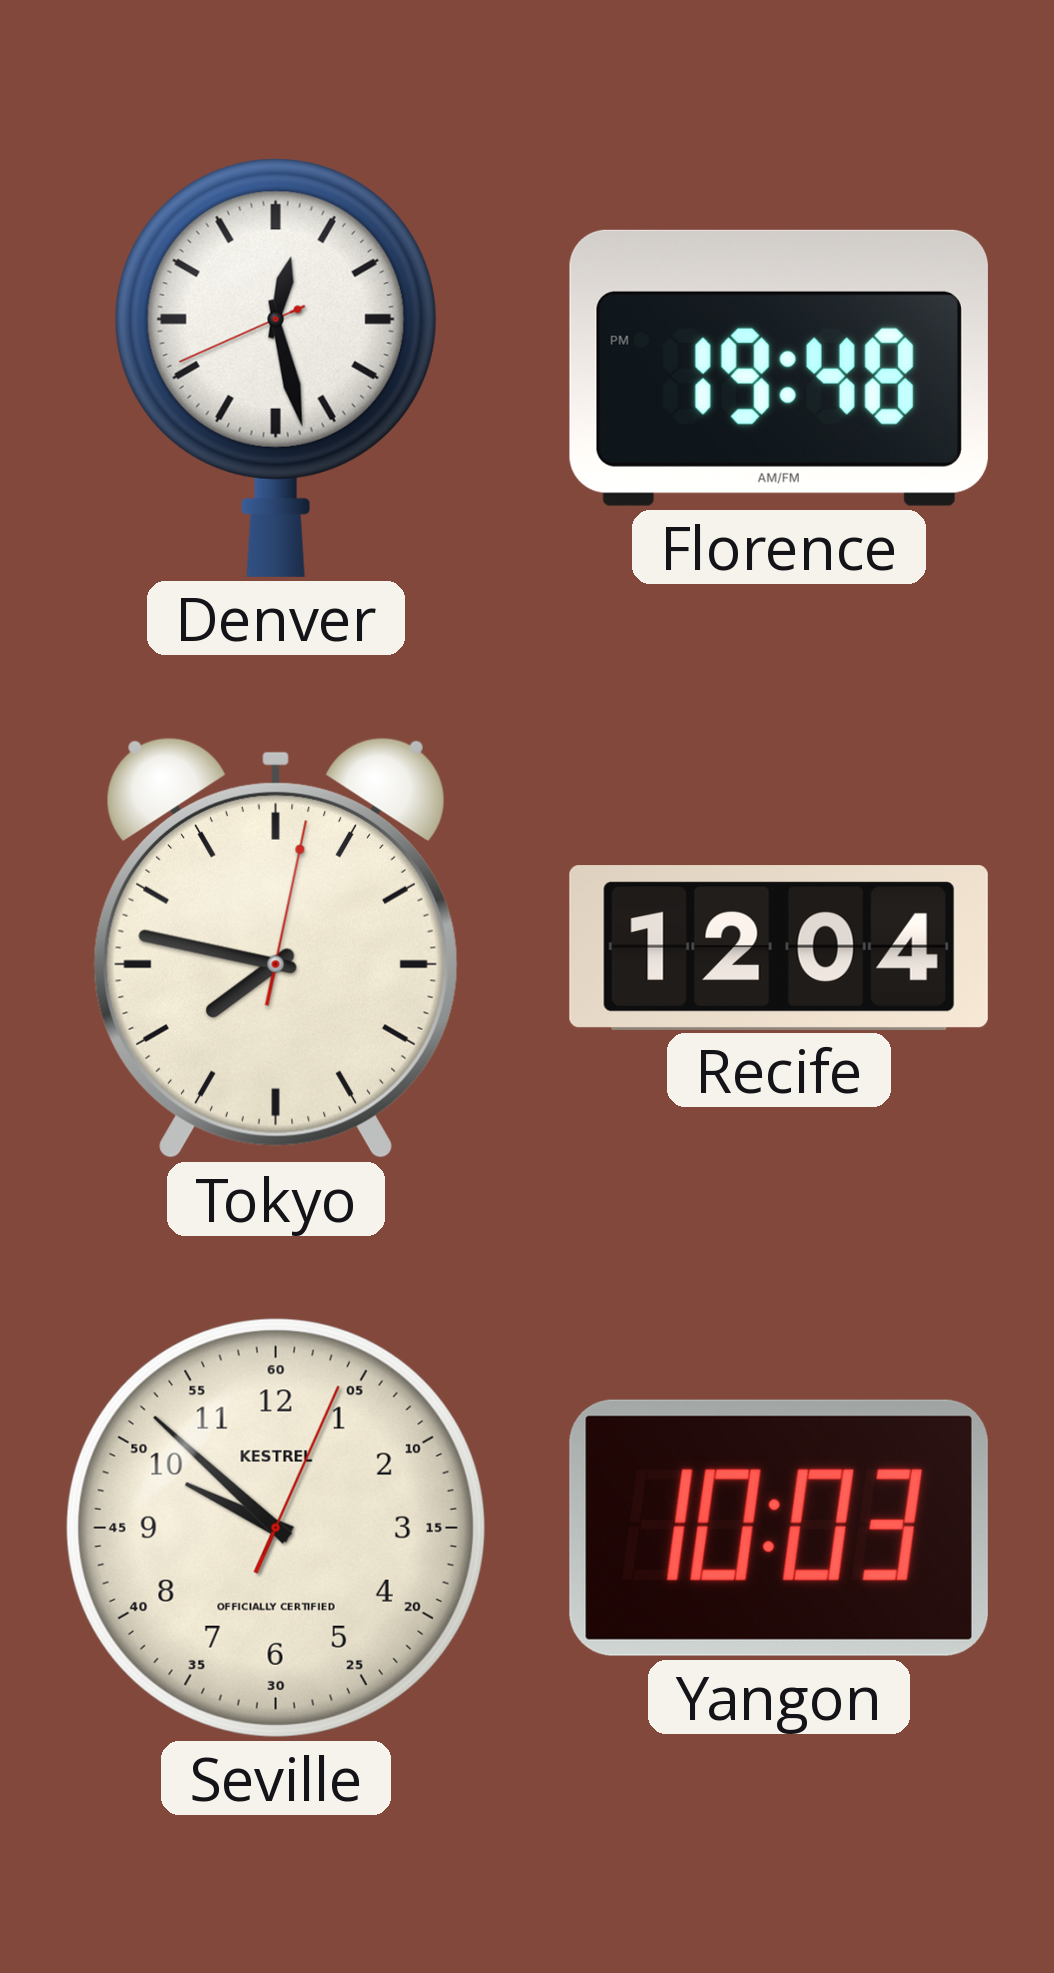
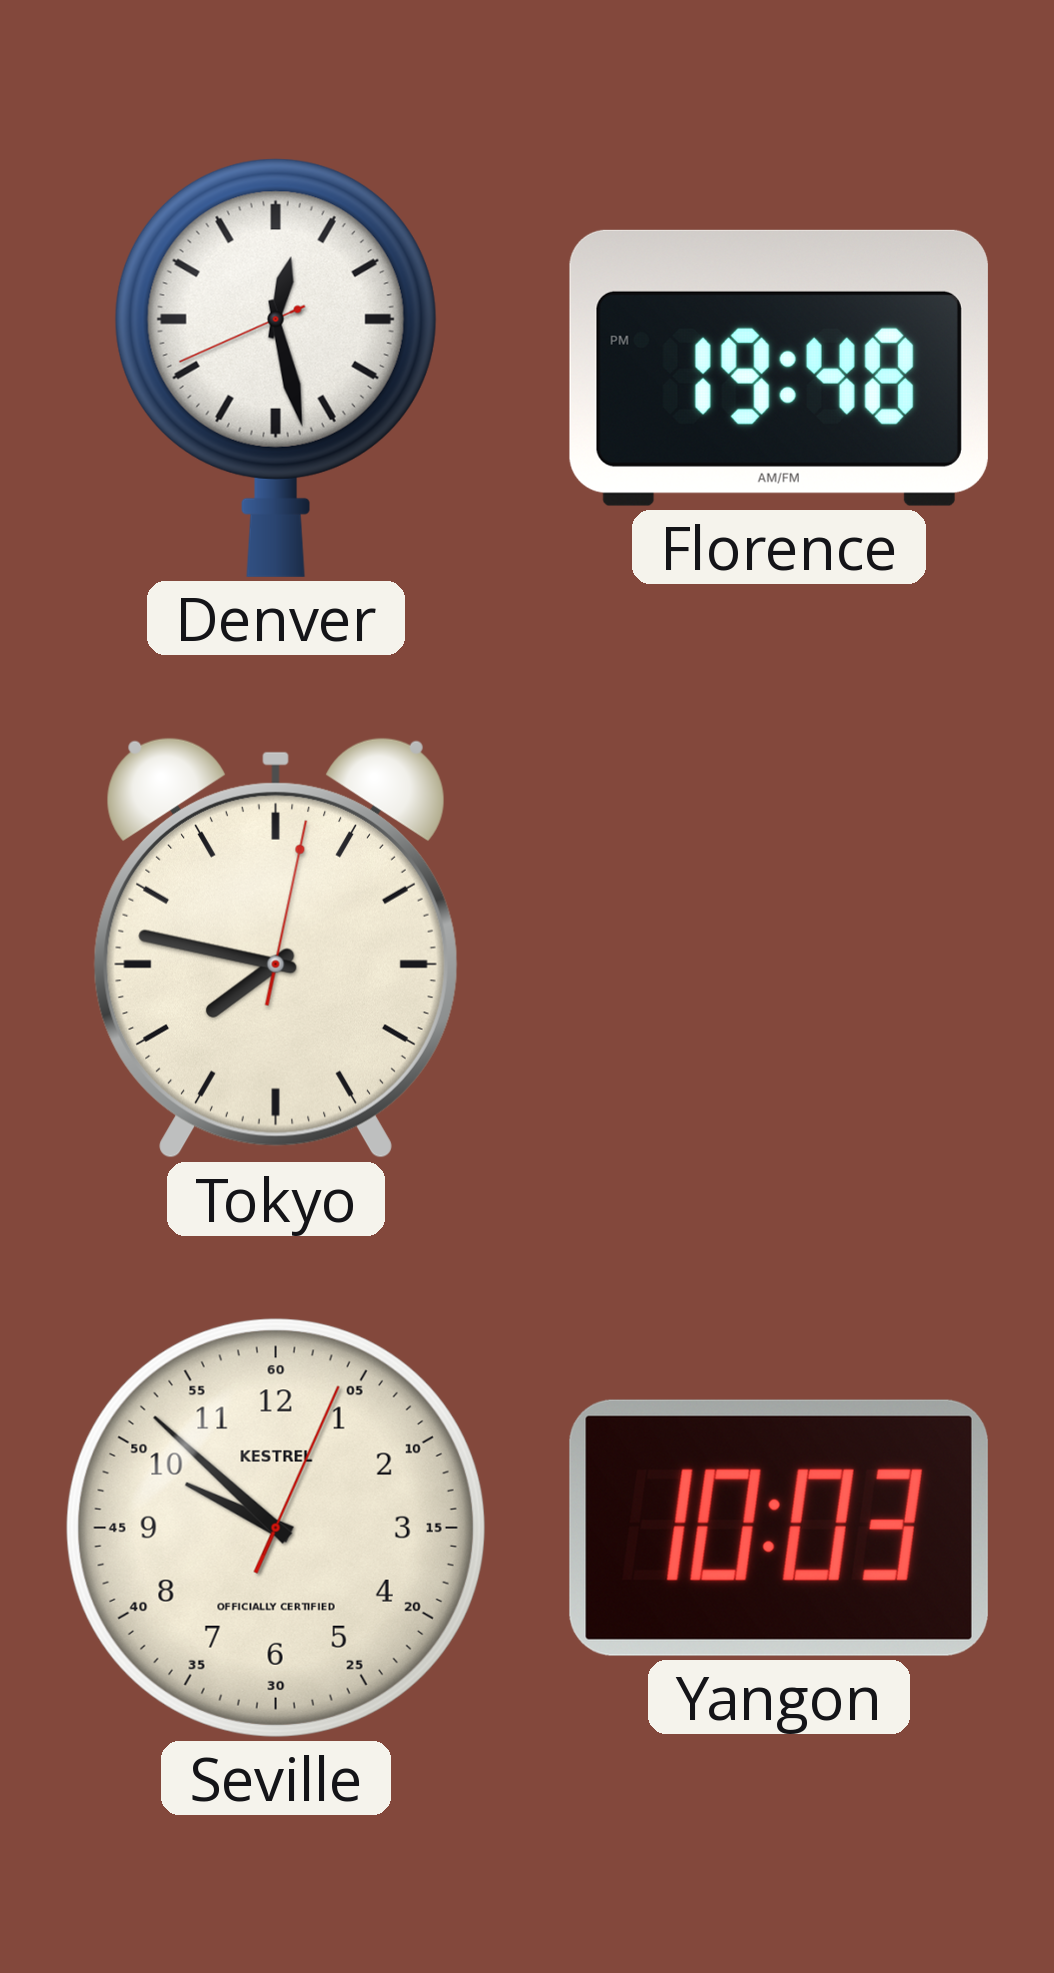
Recife: 12:04 -> none (779, 947)
